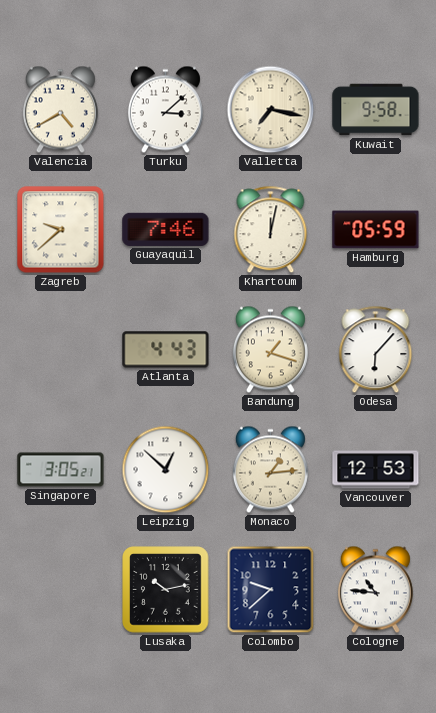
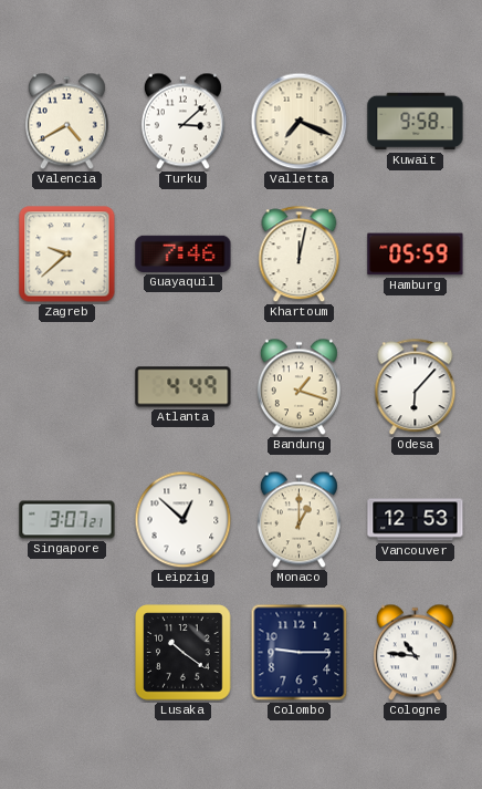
Valletta: 7:17 -> 7:19 (300, 122)
Atlanta: 4:43 -> 4:49 (184, 387)
Singapore: 3:05 -> 3:07 (67, 520)
Monaco: 1:14 -> 1:00 (298, 520)
Lusaka: 10:13 -> 10:21 (184, 653)
Colombo: 9:38 -> 9:15 (300, 653)
